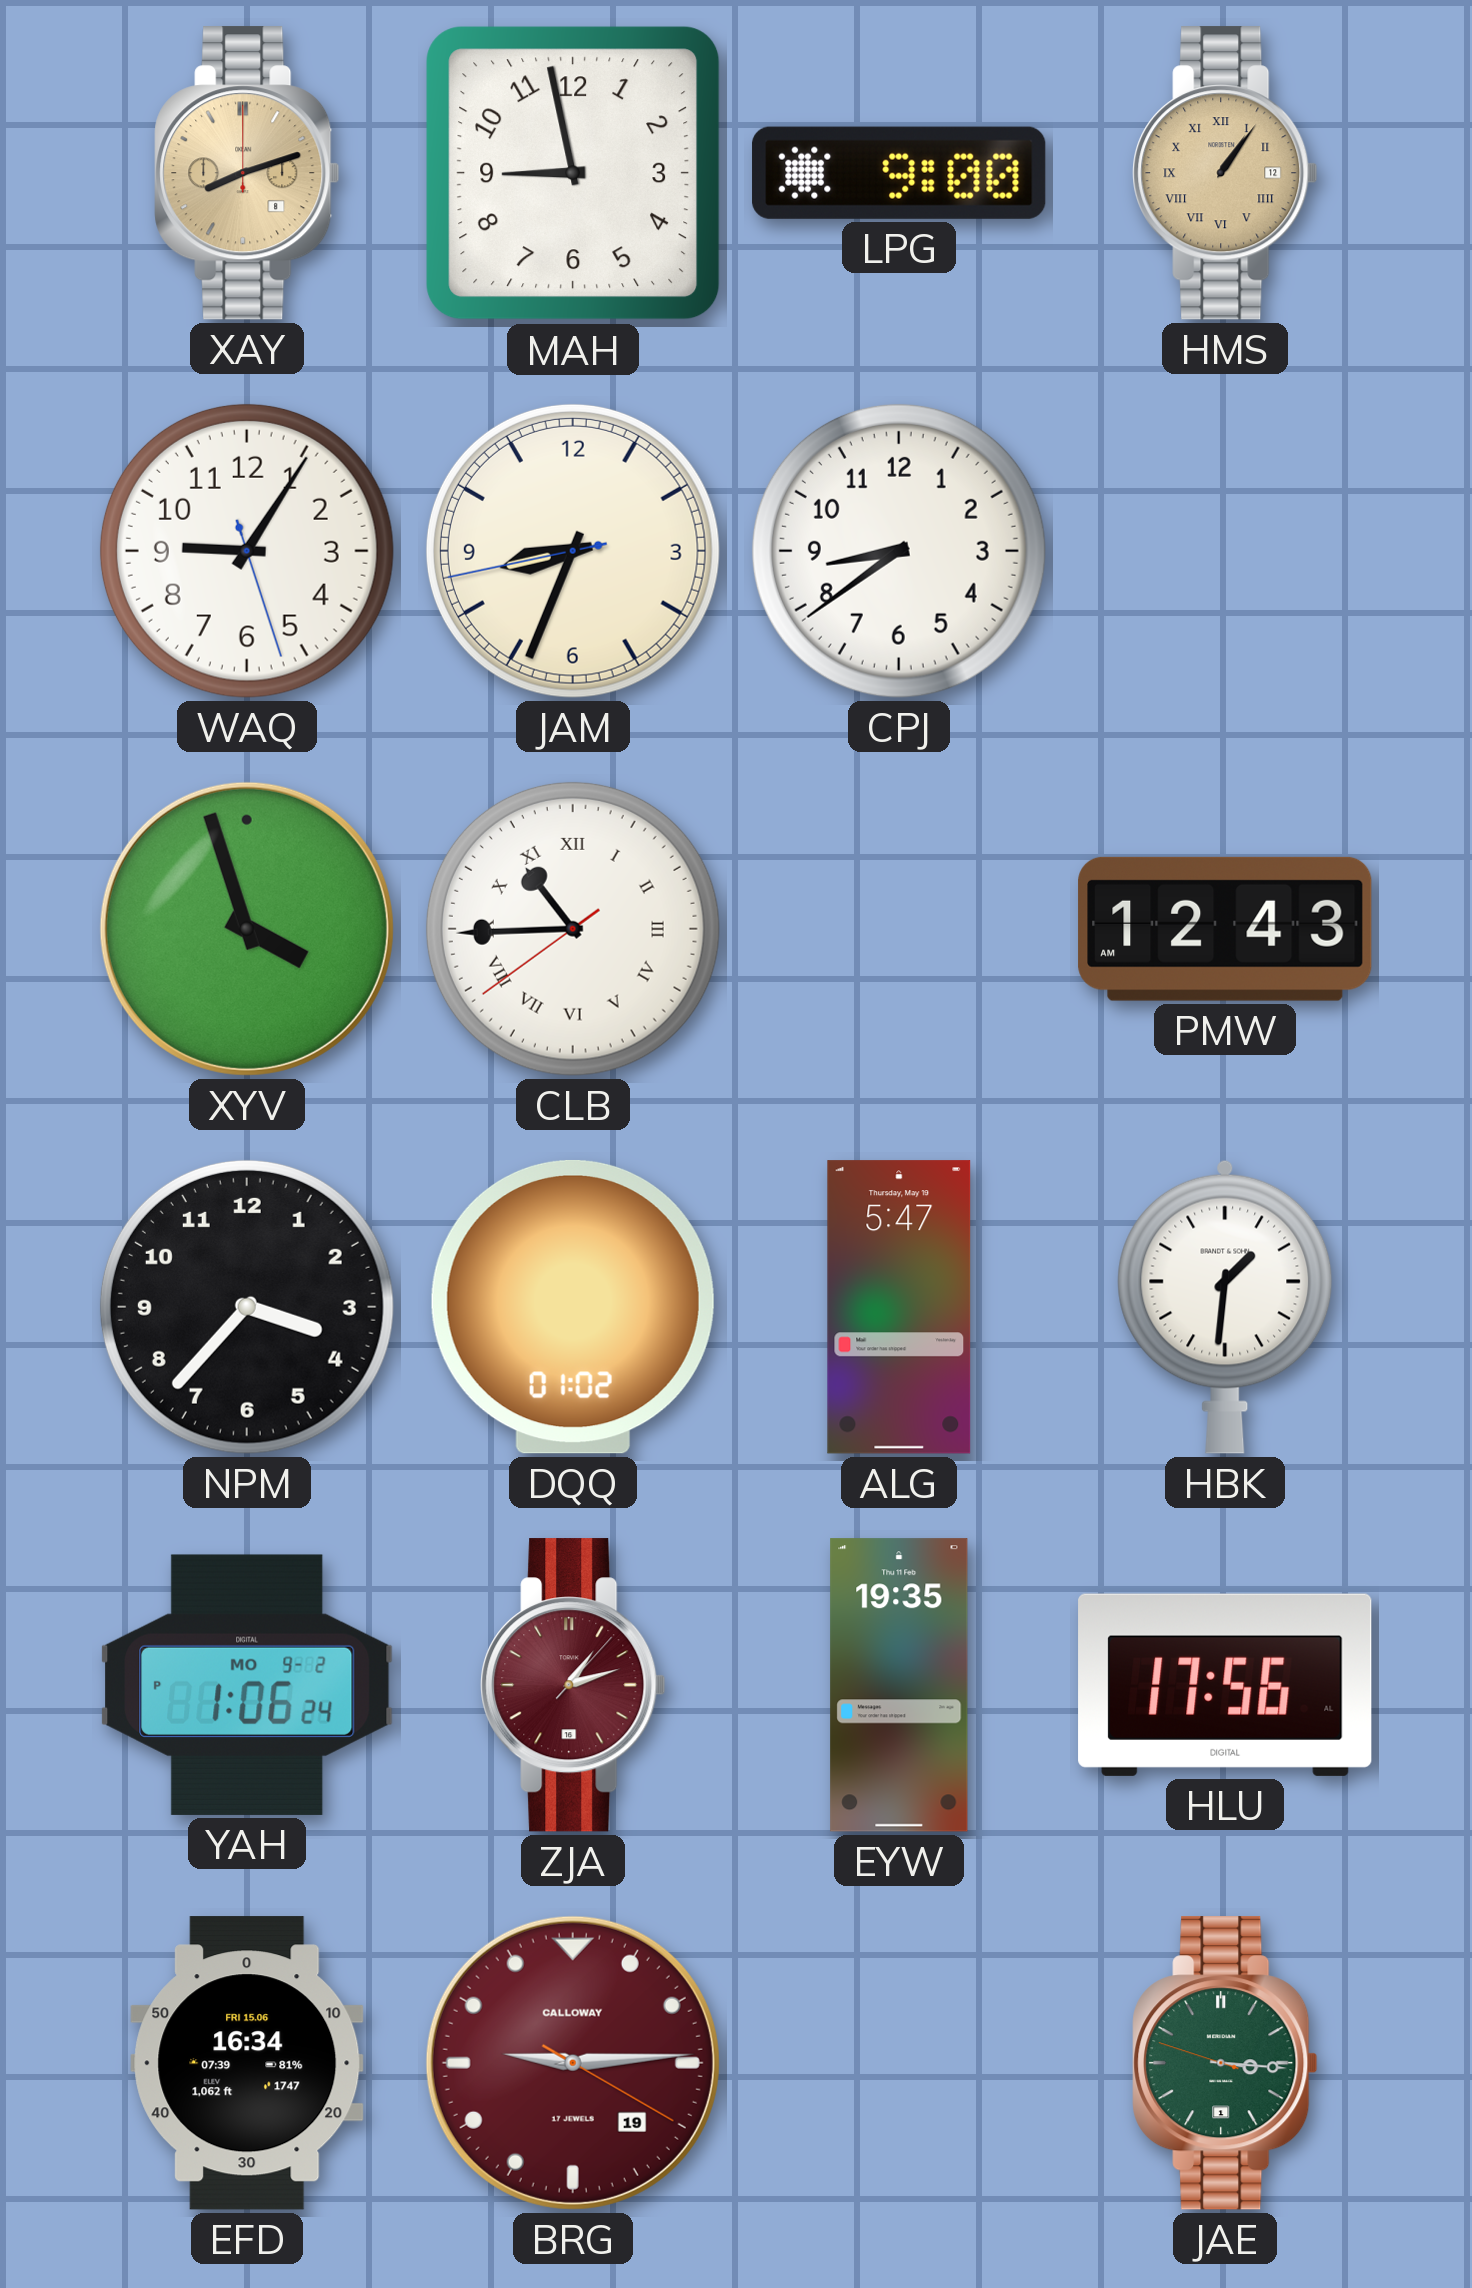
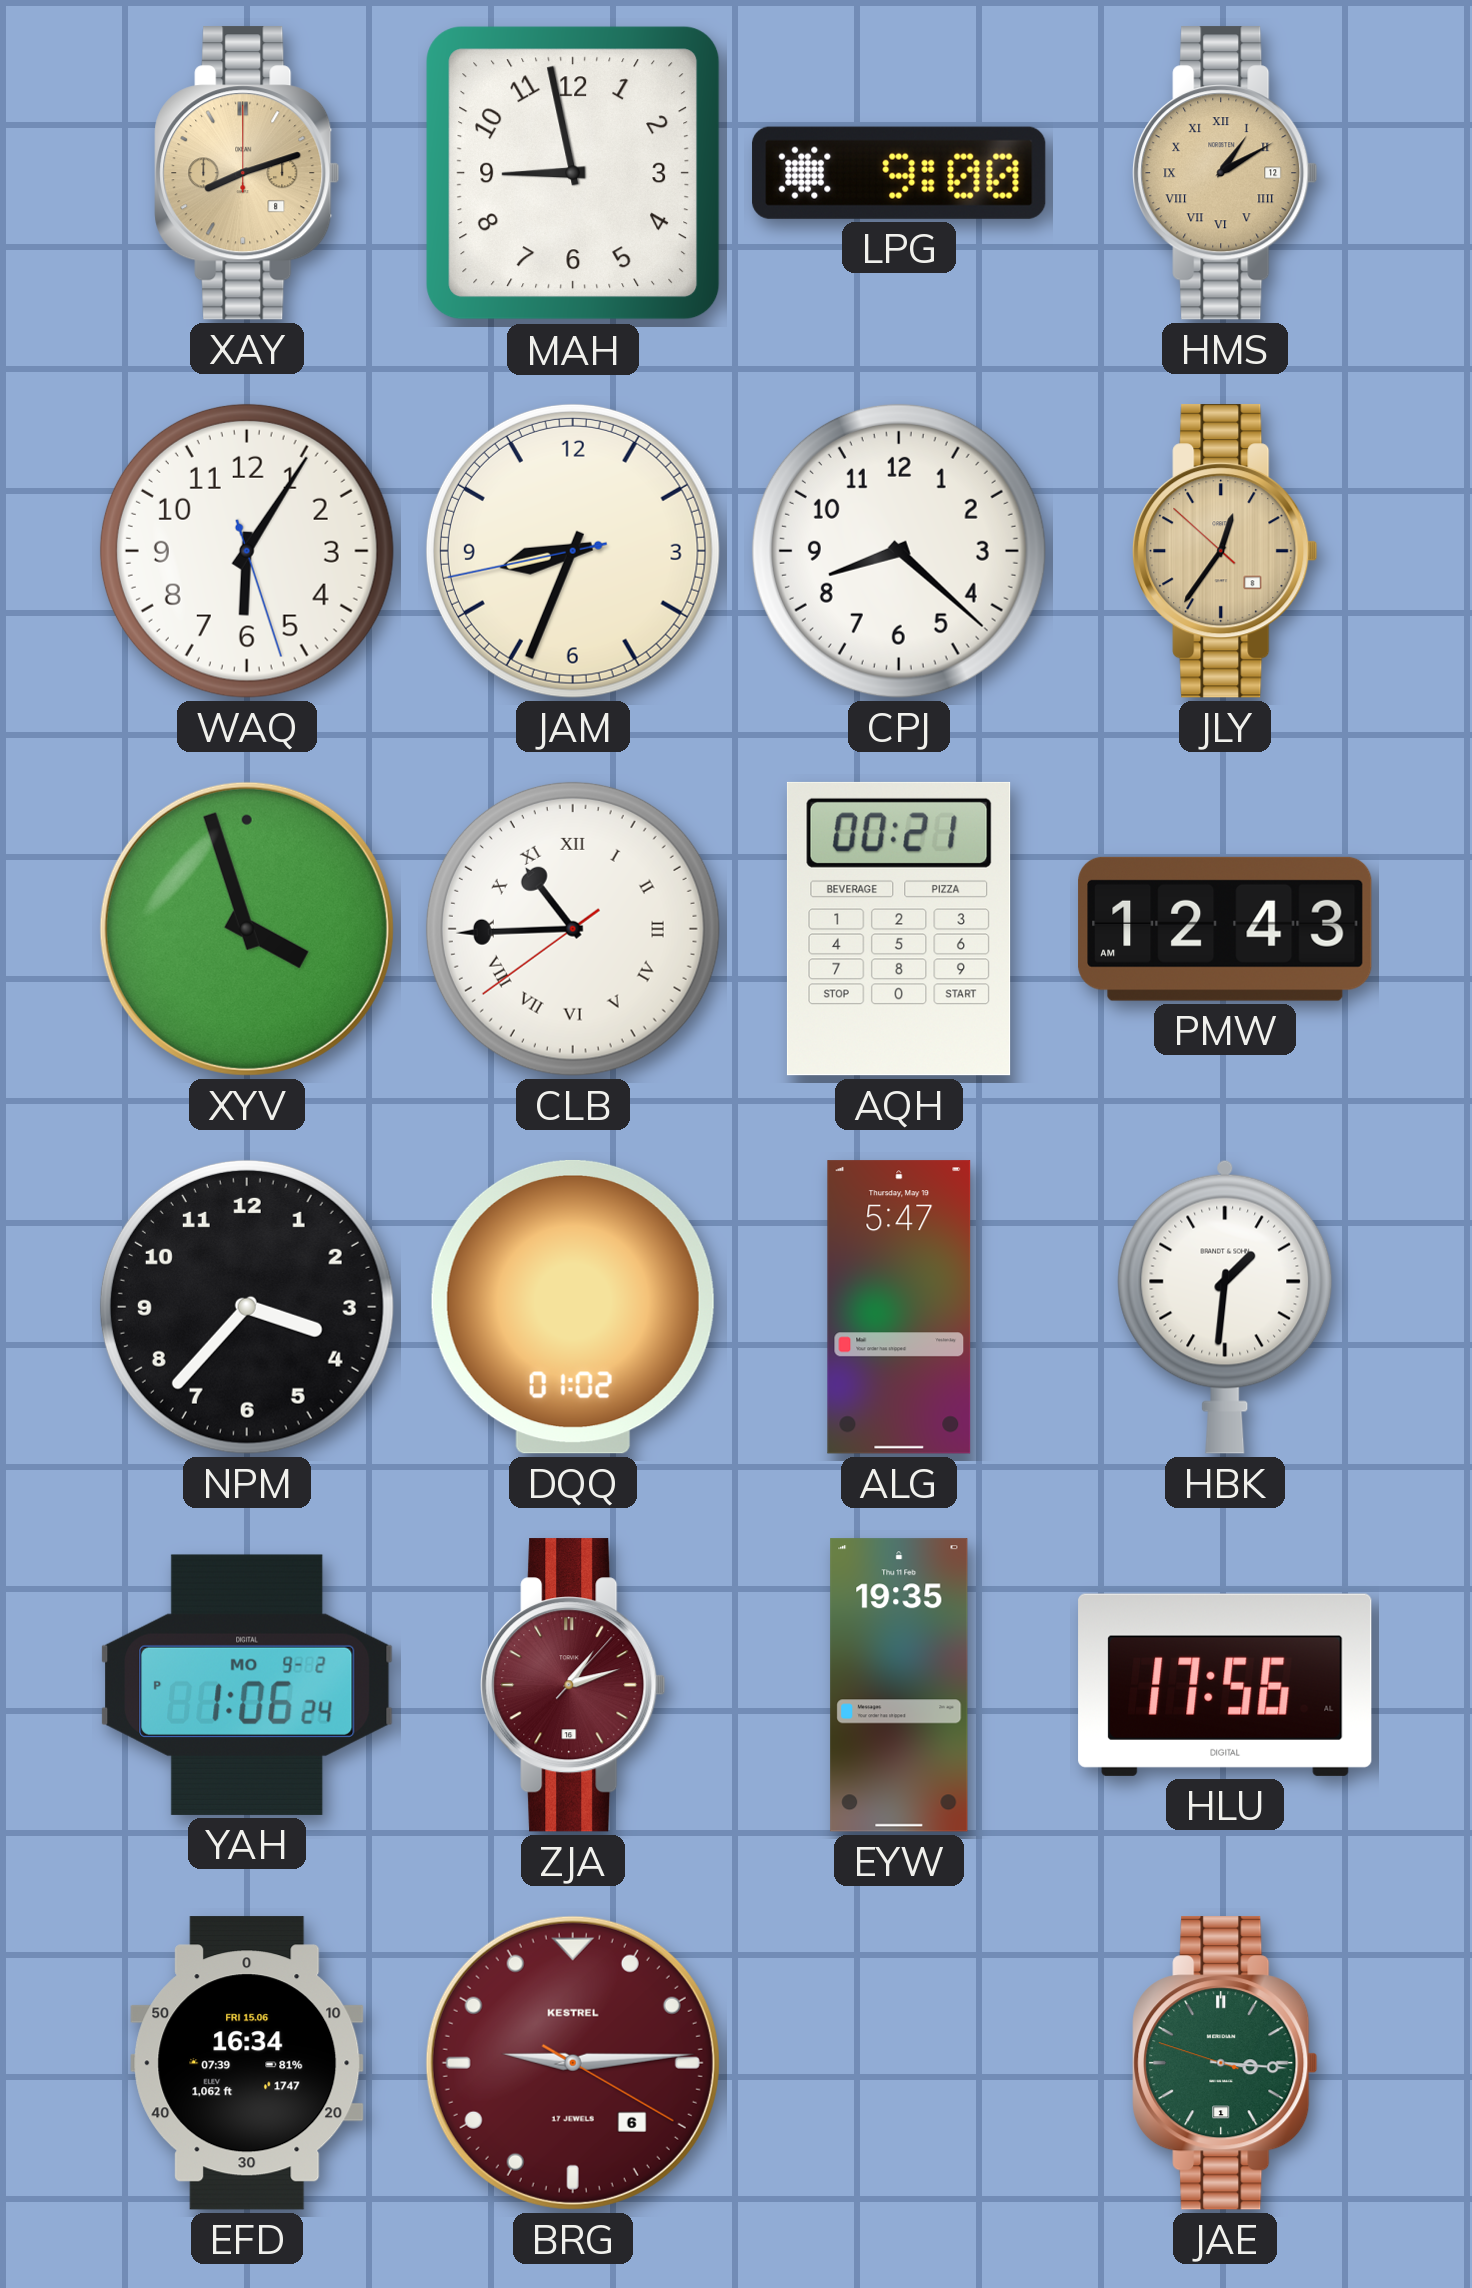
HMS: 1:06 -> 1:10 (1225, 173)
WAQ: 9:05 -> 6:05 (247, 551)
CPJ: 8:39 -> 8:22 (899, 551)
JLY: none -> 12:35 (1225, 551)
AQH: none -> 00:21 (899, 929)
BRG date: 19 -> 6 (573, 2063)
BRG brand: CALLOWAY -> KESTREL (573, 2063)
